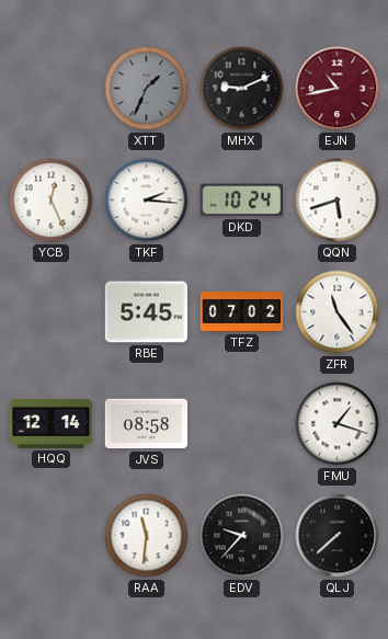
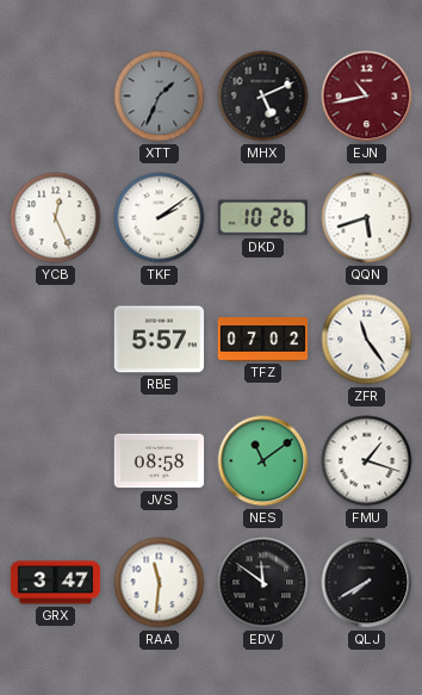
MHX: 9:11 -> 5:11 (263, 97)
TKF: 2:16 -> 2:09 (160, 218)
DKD: 10:24 -> 10:26 (262, 218)
RBE: 5:45 -> 5:57 (159, 340)
HQQ: 12:14 -> none (52, 423)
NES: none -> 11:09 (263, 461)
GRX: none -> 3:47 (56, 583)
EDV: 9:37 -> 11:51 (263, 583)
QLJ: 7:38 -> 7:40 (367, 583)
